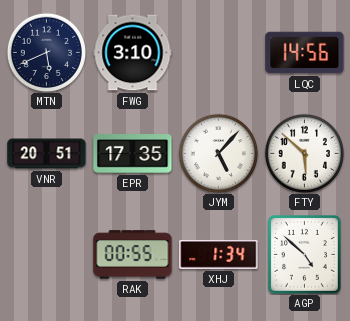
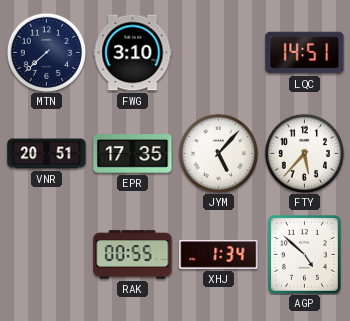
MTN: 5:41 -> 7:38 (46, 52)
LQC: 14:56 -> 14:51 (305, 53)
FTY: 5:52 -> 5:37 (304, 153)
